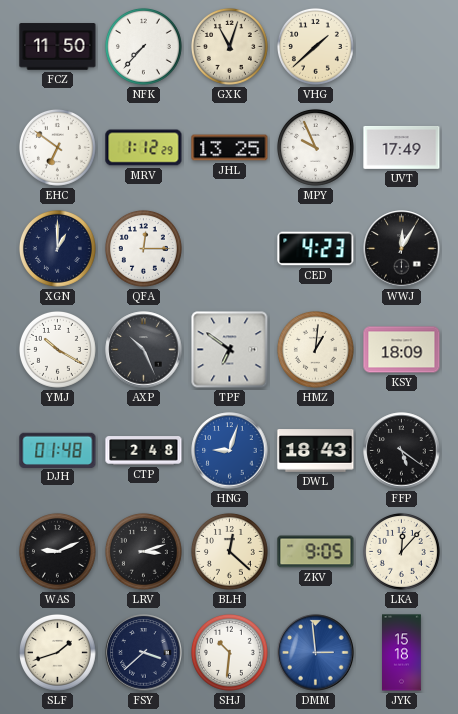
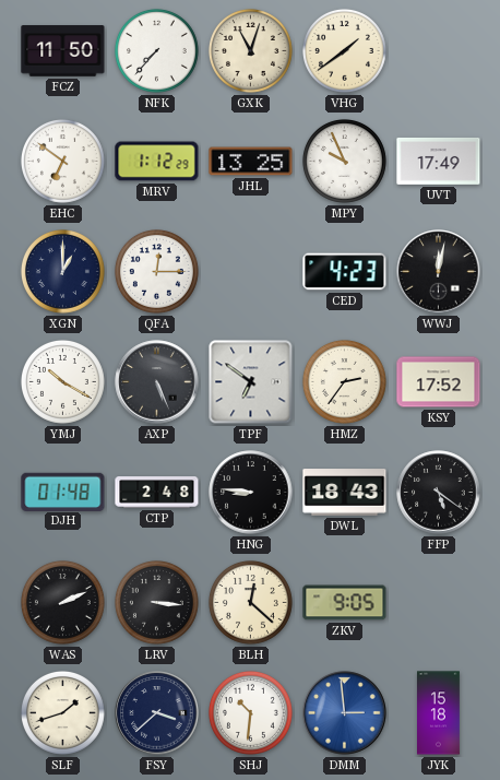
VHG: 1:38 -> 1:39 (344, 50)
WWJ: 12:05 -> 12:02 (439, 272)
AXP: 10:26 -> 5:26 (157, 382)
HMZ: 1:01 -> 2:36 (344, 381)
KSY: 18:09 -> 17:52 (439, 382)
HNG: 9:03 -> 8:46 (251, 493)
HNG dial: blue -> black (251, 493)
WAS: 9:11 -> 2:11 (62, 602)
LRV: 3:12 -> 3:16 (156, 602)
LKA: 12:07 -> none (401, 551)
